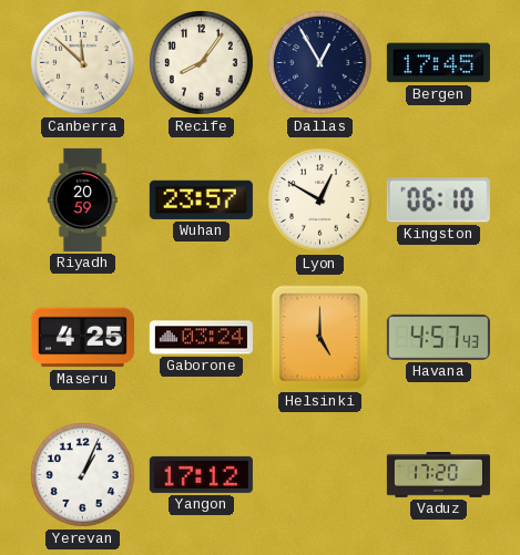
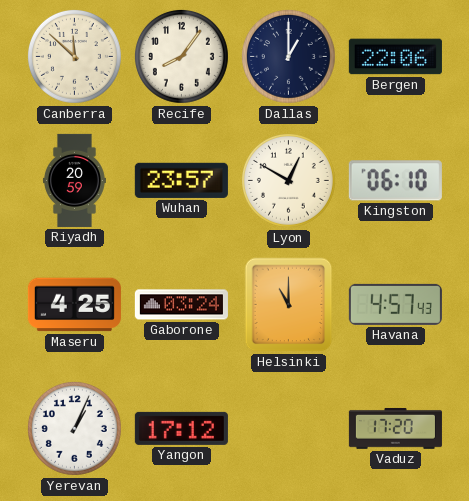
Dallas: 12:55 -> 1:00 (288, 56)
Bergen: 17:45 -> 22:06 (395, 57)
Helsinki: 5:00 -> 11:00 (289, 305)
